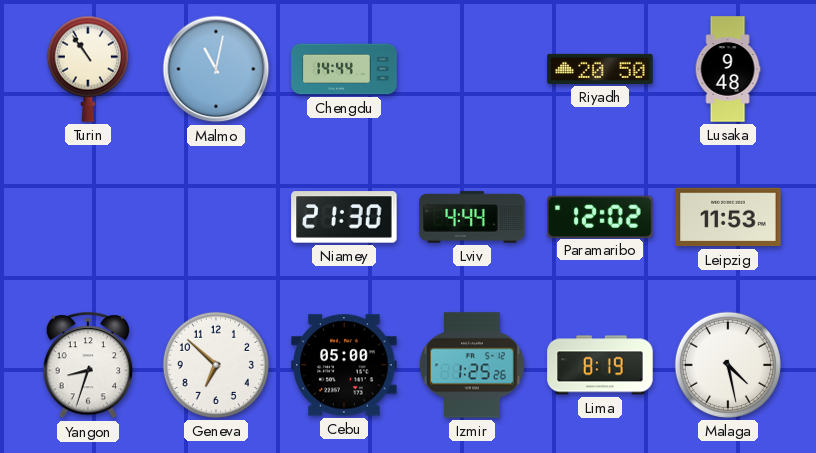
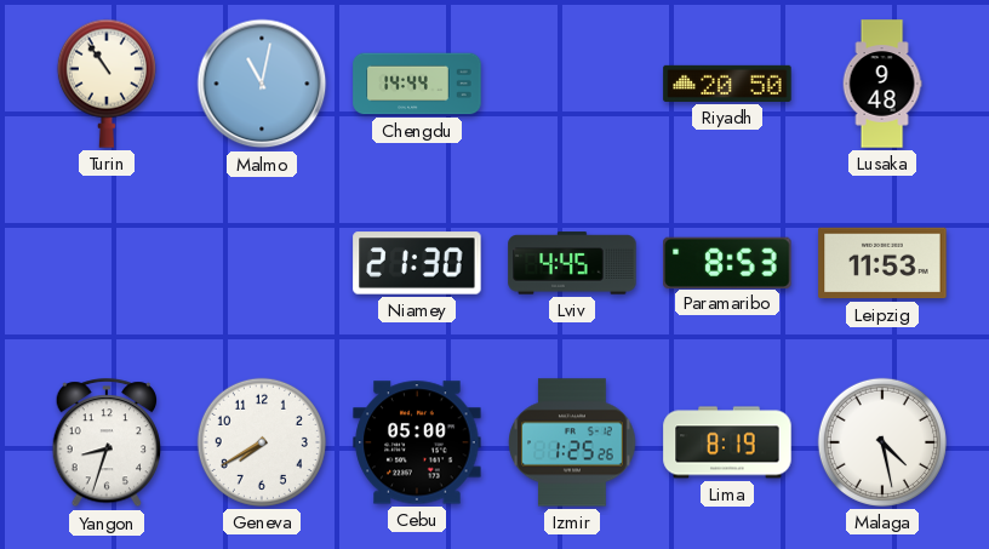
Lviv: 4:44 -> 4:45 (572, 263)
Paramaribo: 12:02 -> 8:53 (727, 262)
Geneva: 6:52 -> 7:40 (262, 442)
